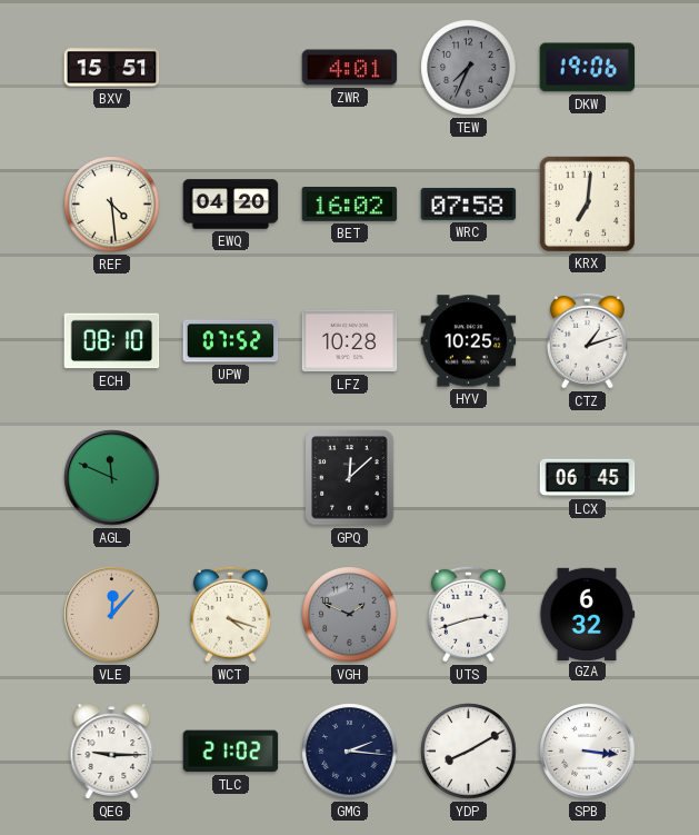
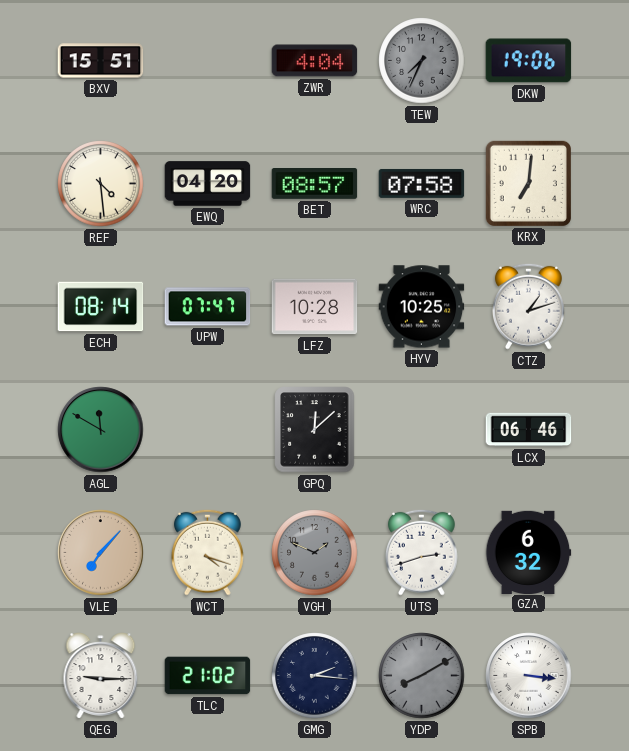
ZWR: 4:01 -> 4:04 (315, 61)
BET: 16:02 -> 08:57 (315, 184)
ECH: 08:10 -> 08:14 (101, 307)
UPW: 07:52 -> 07:47 (208, 307)
AGL: 11:49 -> 11:50 (101, 430)
LCX: 06:45 -> 06:46 (529, 430)
VLE: 12:07 -> 7:07 (101, 553)
YDP dial: white -> grey (422, 676)
